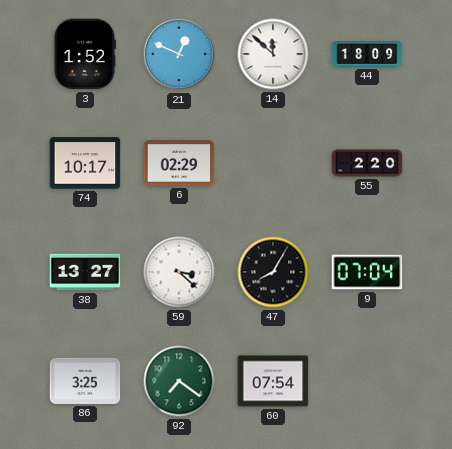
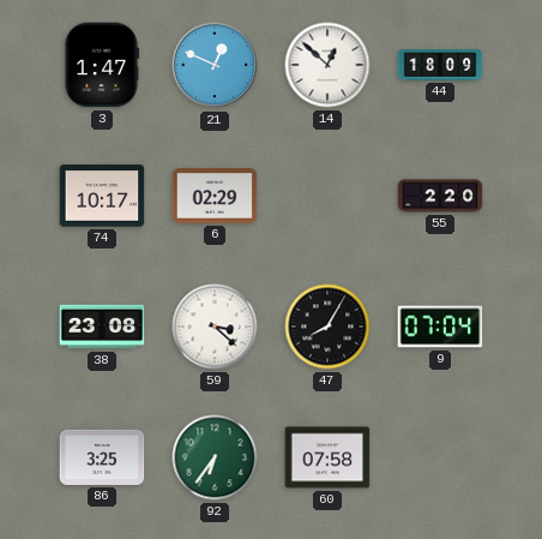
3: 1:52 -> 1:47 (101, 65)
14: 11:52 -> 12:52 (327, 65)
38: 13:27 -> 23:08 (102, 327)
92: 7:21 -> 6:36 (215, 457)
60: 07:54 -> 07:58 (327, 457)
